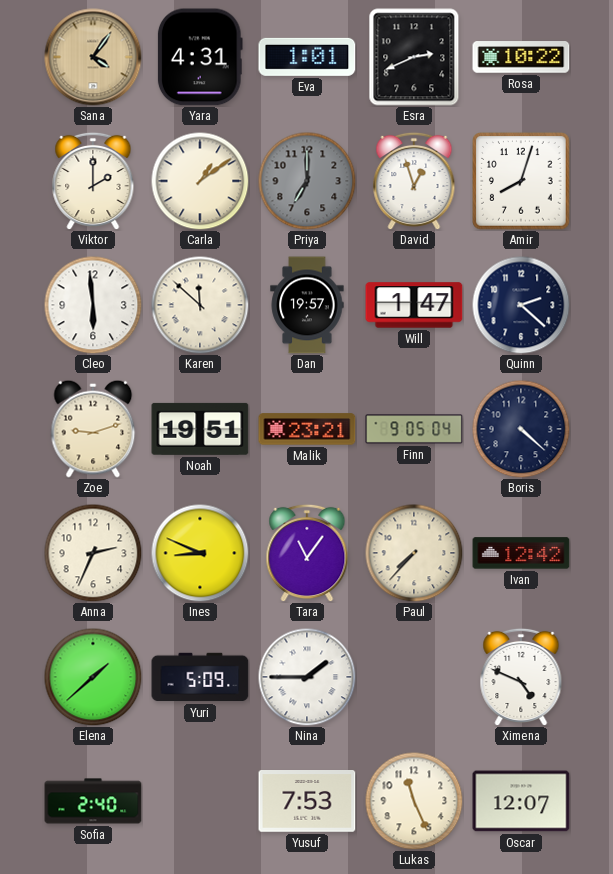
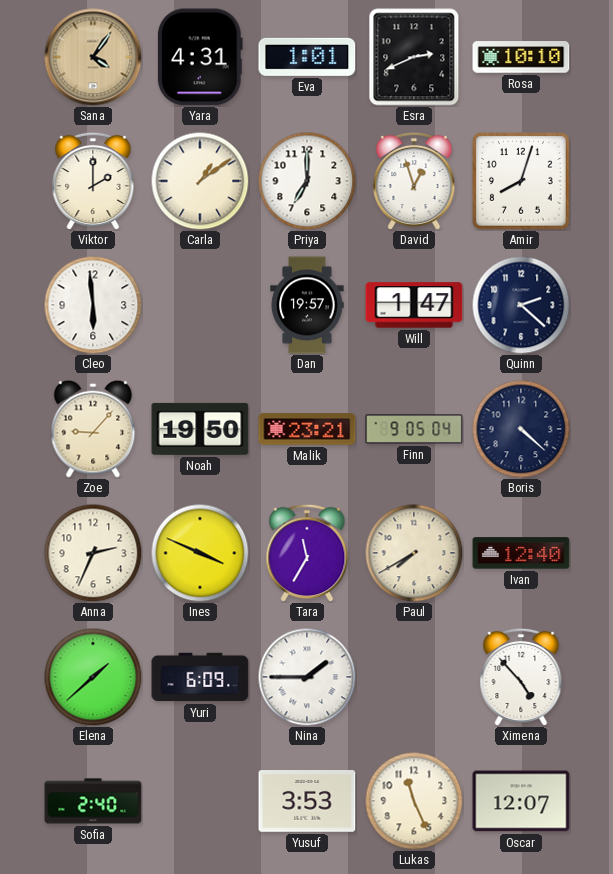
Rosa: 10:22 -> 10:10 (521, 57)
Priya dial: grey -> white (307, 181)
Karen: 11:52 -> none (200, 305)
Zoe: 9:12 -> 9:07 (93, 429)
Noah: 19:51 -> 19:50 (200, 429)
Ines: 8:49 -> 3:49 (200, 553)
Tara: 11:06 -> 11:35 (307, 553)
Paul: 7:37 -> 7:40 (414, 553)
Ivan: 12:42 -> 12:40 (521, 553)
Yuri: 5:09 -> 6:09 (200, 677)
Ximena: 4:49 -> 4:53 (521, 677)
Yusuf: 7:53 -> 3:53 (307, 802)
